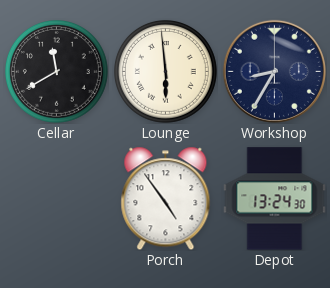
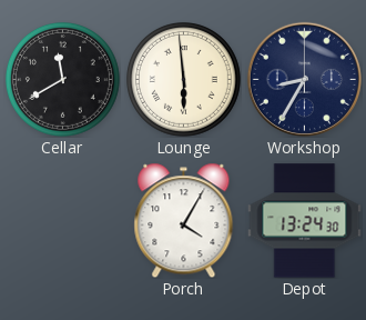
Porch: 4:54 -> 4:05 (184, 220)
